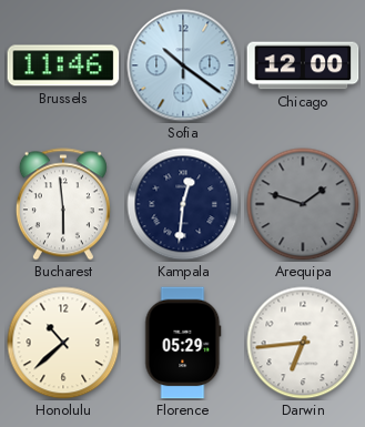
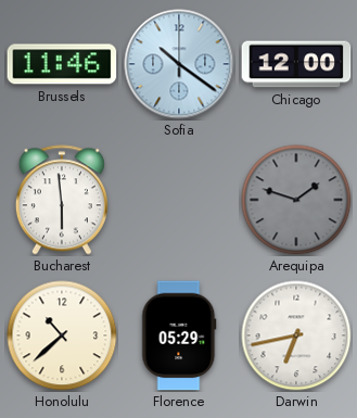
Kampala: 12:31 -> none (183, 204)
Darwin: 6:44 -> 6:43 (296, 335)
